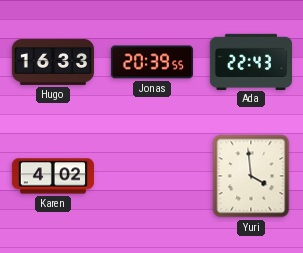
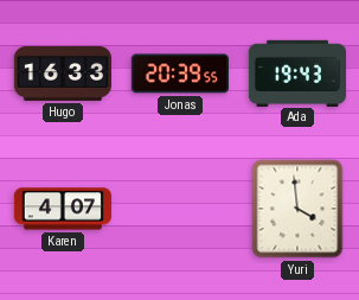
Ada: 22:43 -> 19:43 (296, 72)
Karen: 4:02 -> 4:07 (62, 209)
